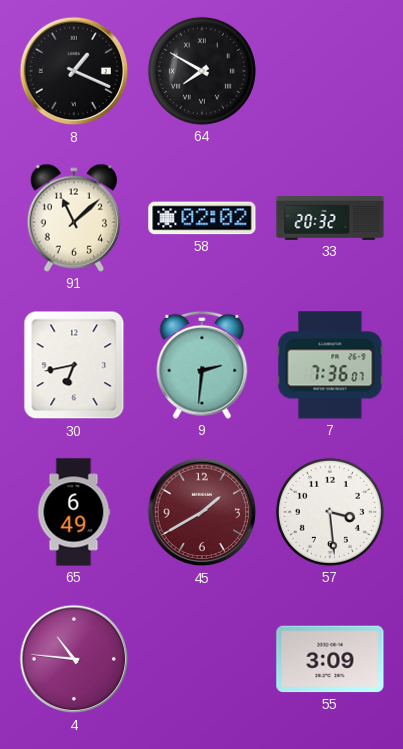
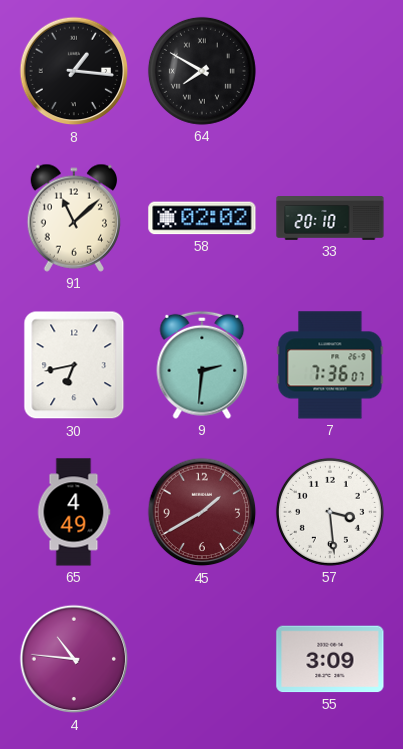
8: 1:19 -> 1:16 (74, 71)
33: 20:32 -> 20:10 (330, 219)
65: 6:49 -> 4:49 (74, 512)
